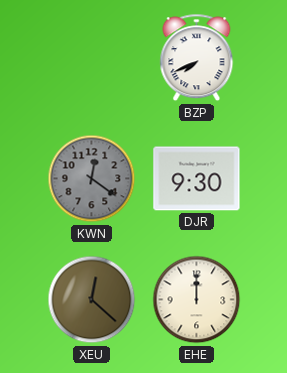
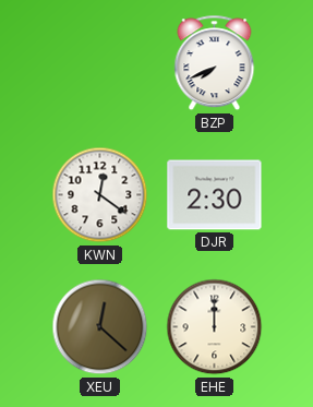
KWN dial: grey -> white (100, 195)
DJR: 9:30 -> 2:30 (215, 195)
